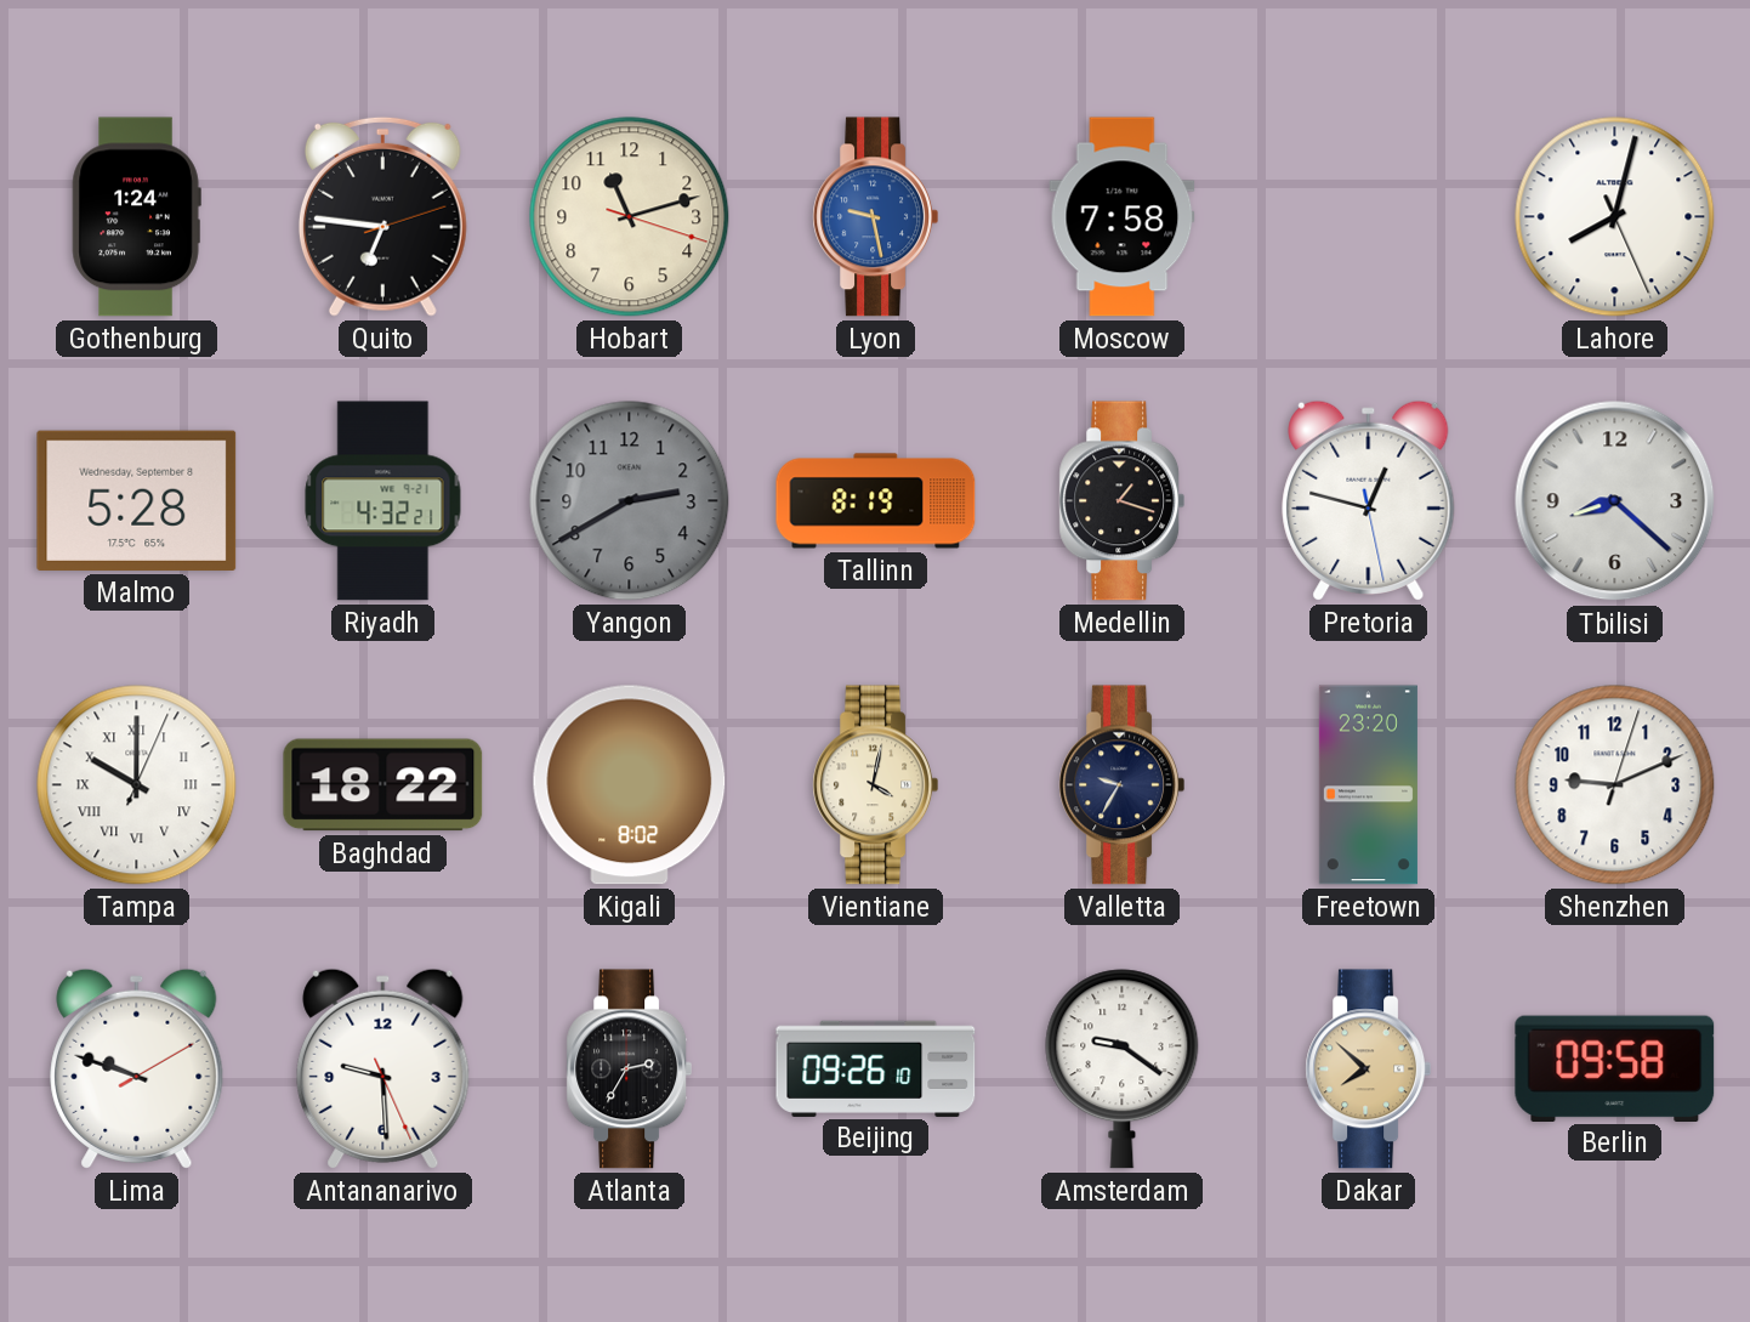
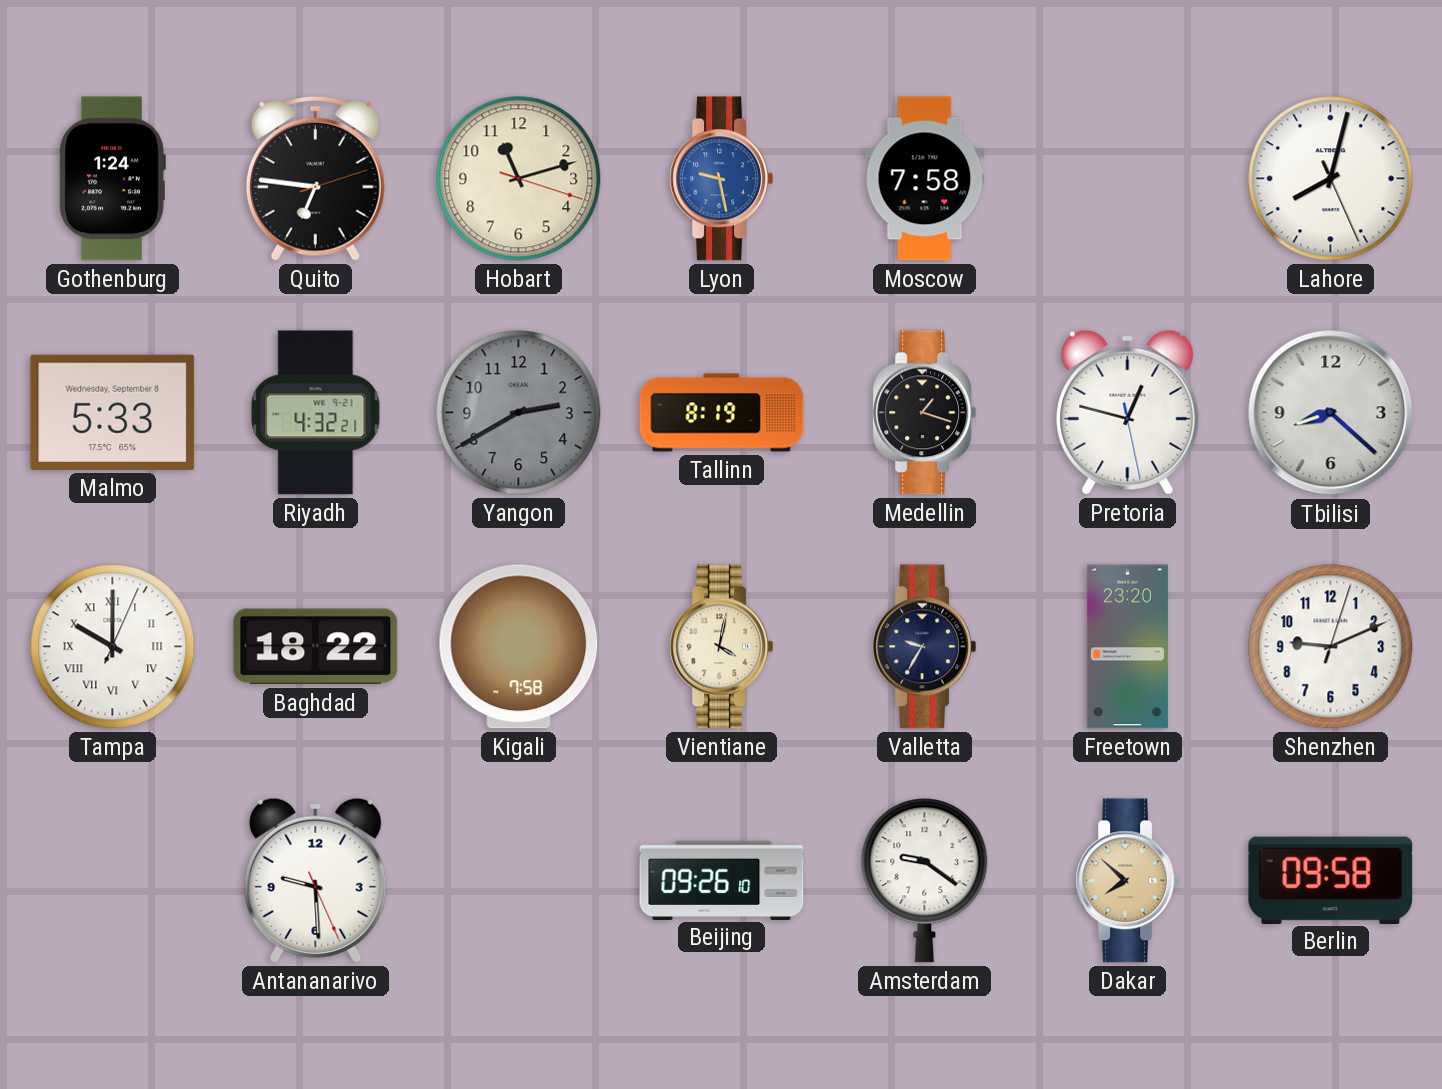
Malmo: 5:28 -> 5:33 (113, 412)
Kigali: 8:02 -> 7:58 (519, 647)
Lima: 9:48 -> none (137, 1068)
Atlanta: 2:35 -> none (629, 1069)
